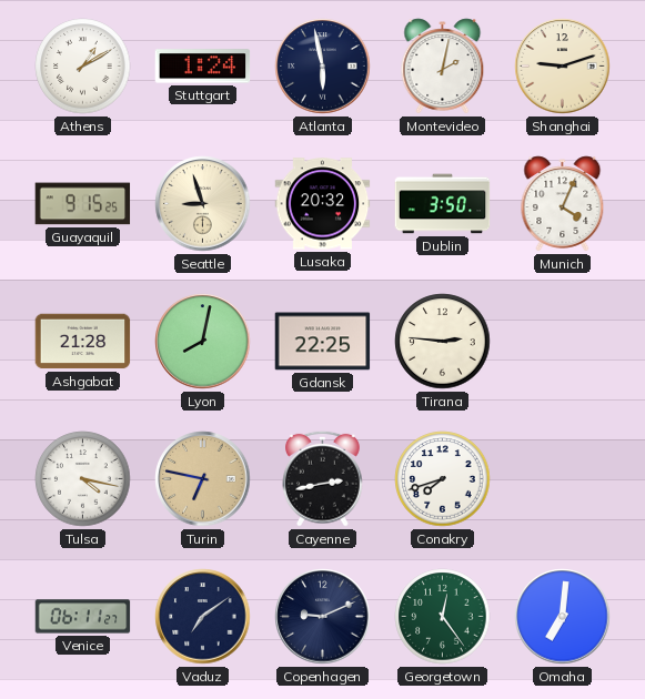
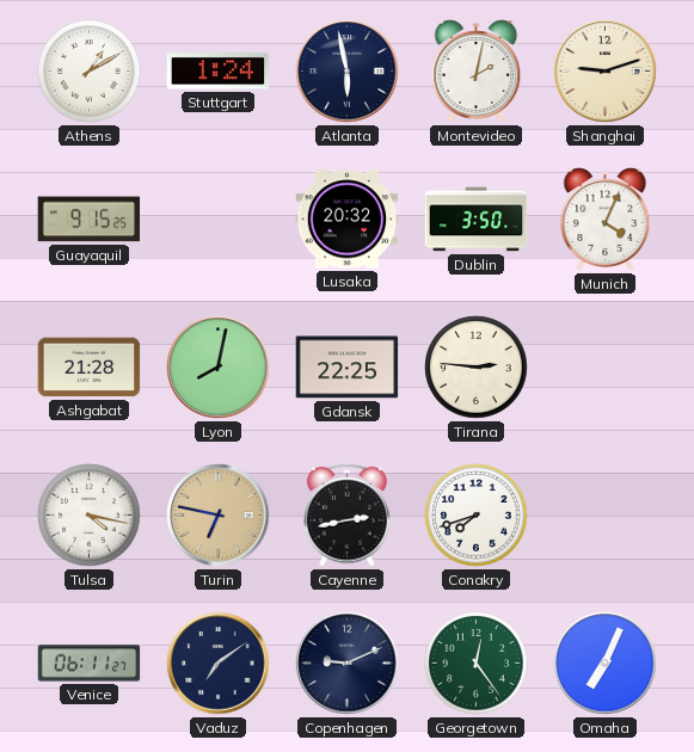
Seattle: 8:57 -> none (203, 204)
Omaha: 7:01 -> 7:04 (606, 664)
